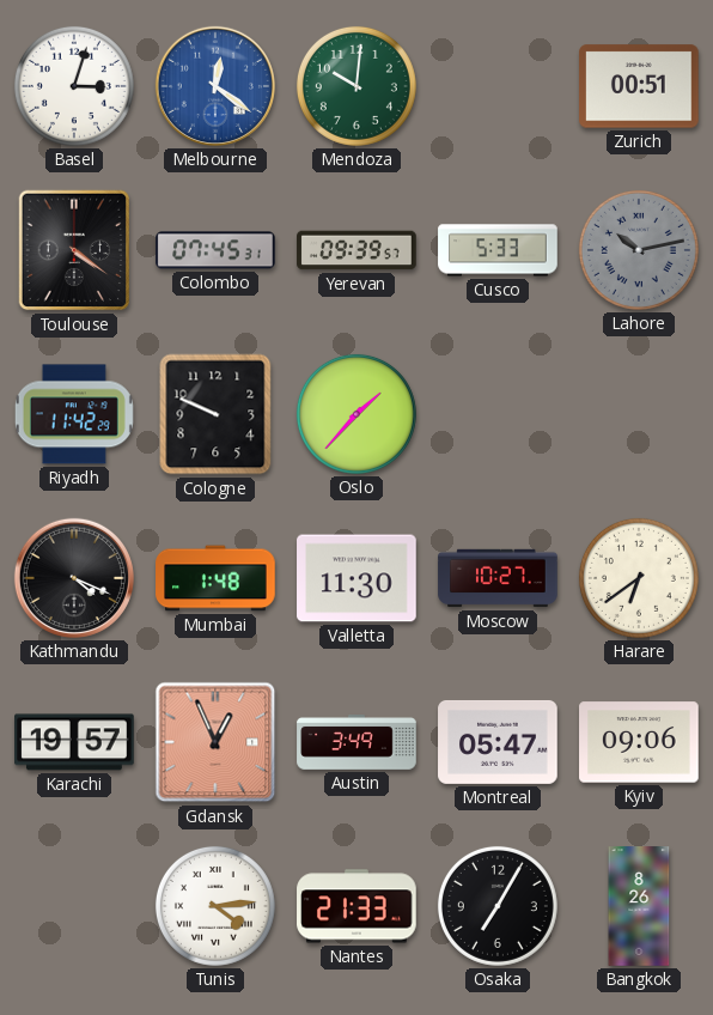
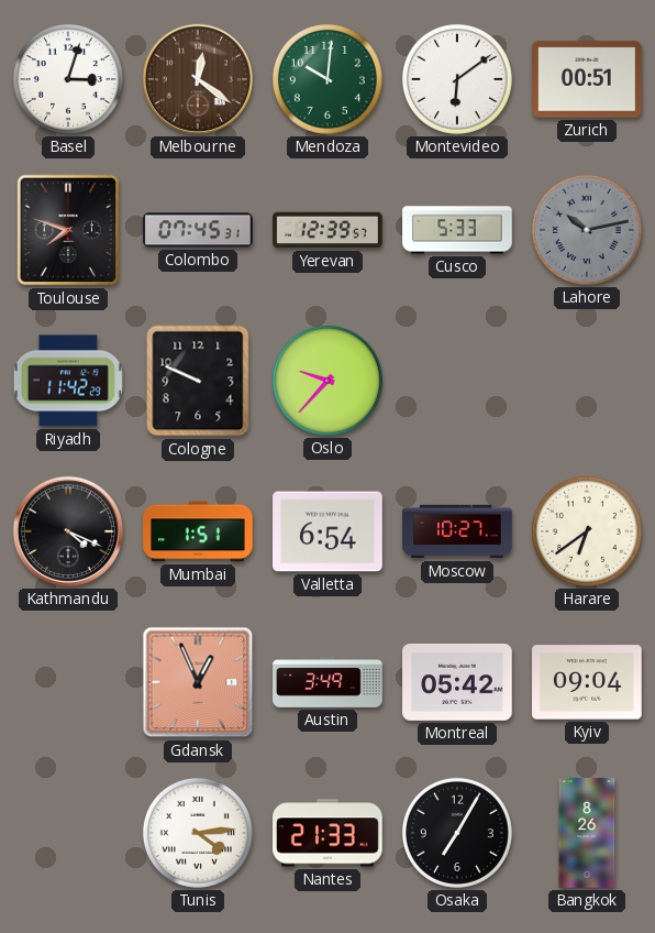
Melbourne dial: blue -> brown (198, 79)
Montevideo: none -> 6:09 (457, 79)
Toulouse: 4:21 -> 7:48 (68, 230)
Yerevan: 09:39 -> 12:39 (327, 230)
Oslo: 1:37 -> 9:37 (327, 381)
Mumbai: 1:48 -> 1:51 (198, 531)
Valletta: 11:30 -> 6:54 (327, 531)
Karachi: 19:57 -> none (74, 742)
Montreal: 05:47 -> 05:42 (457, 682)
Kyiv: 09:06 -> 09:04 (587, 682)
